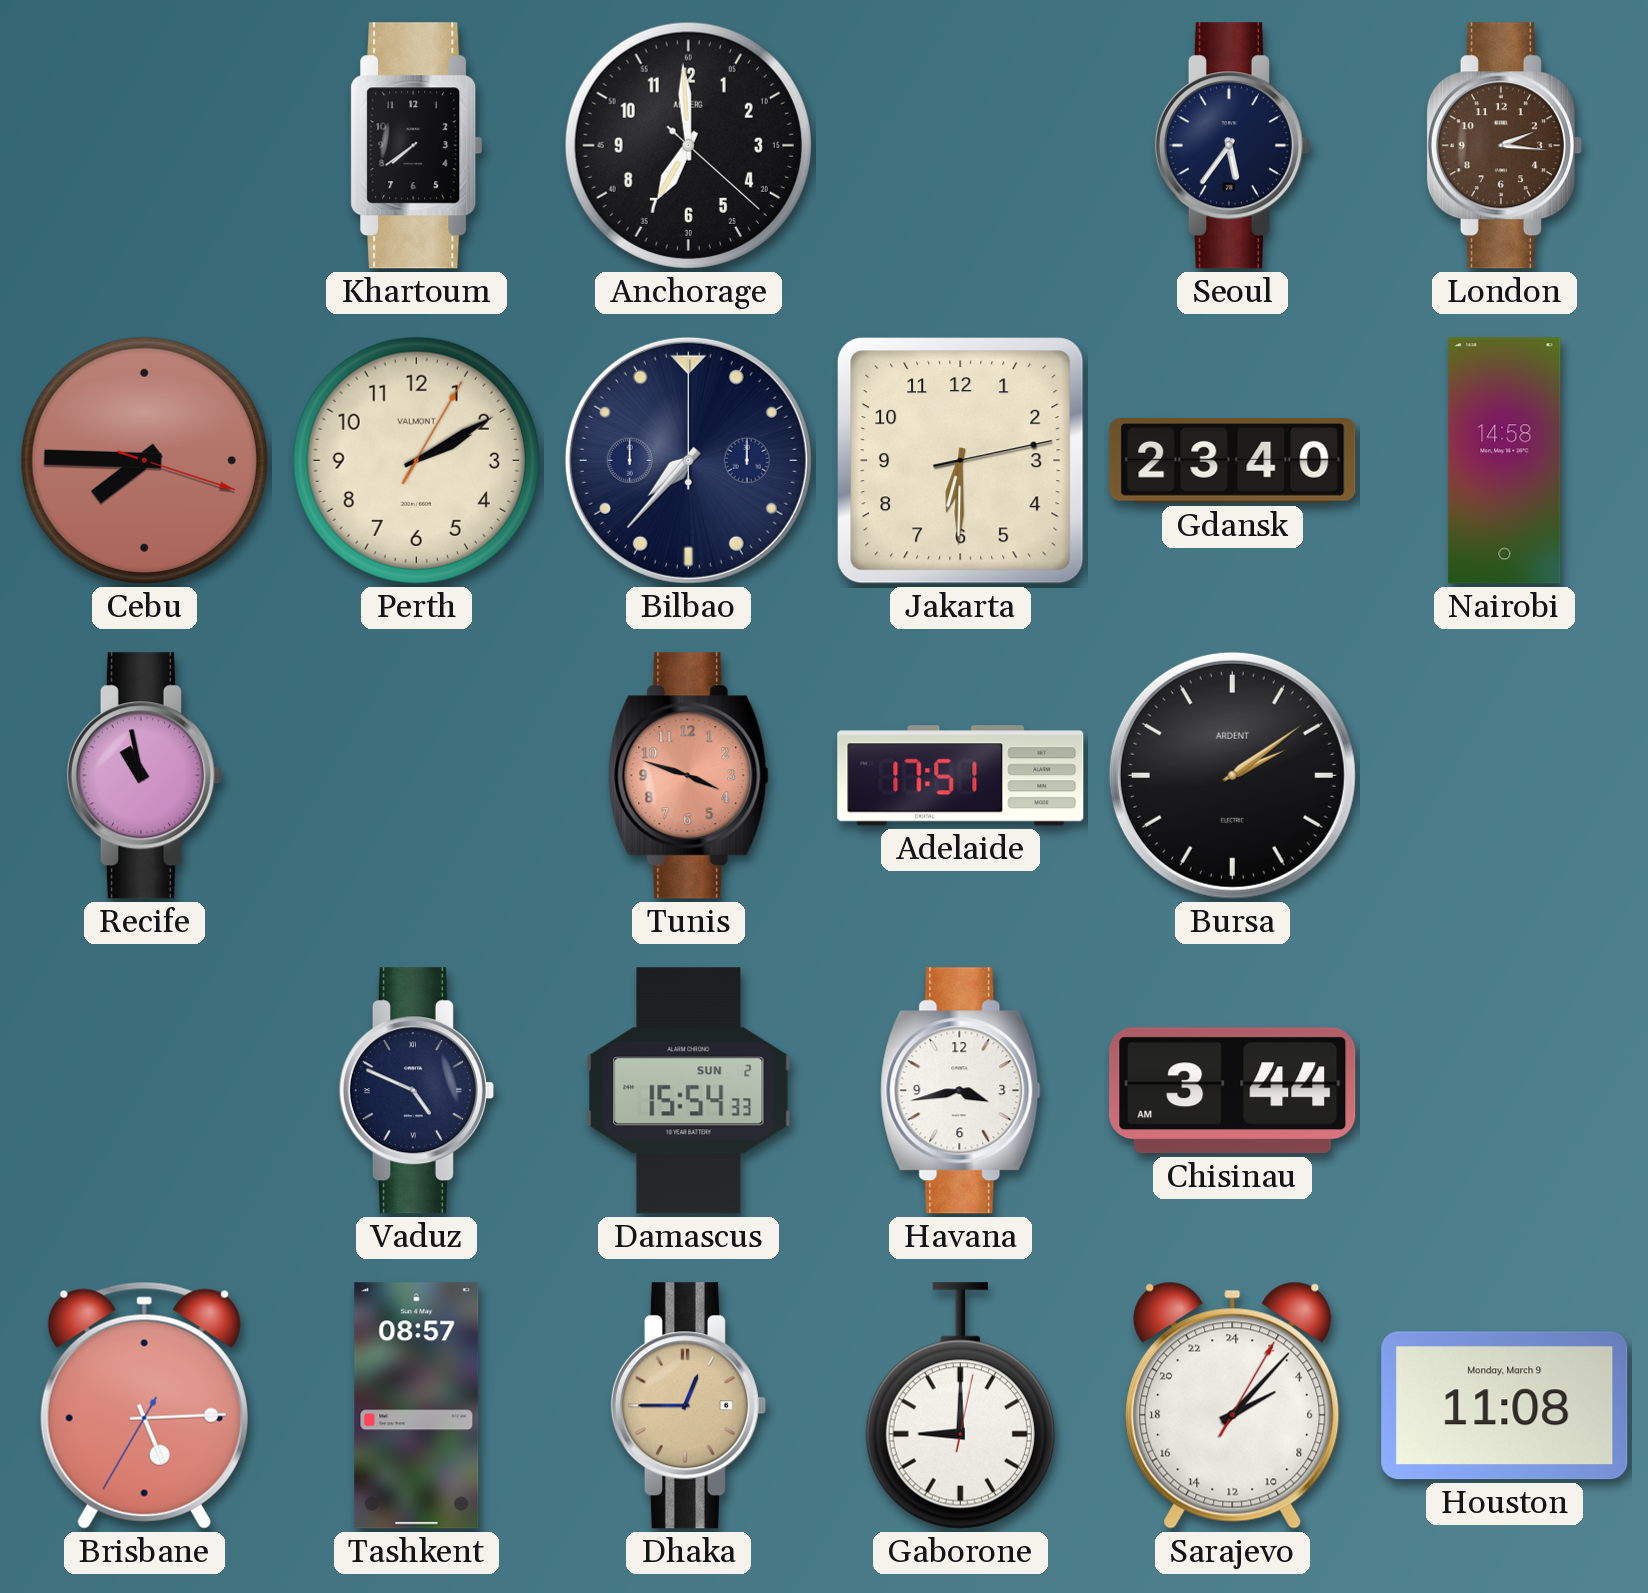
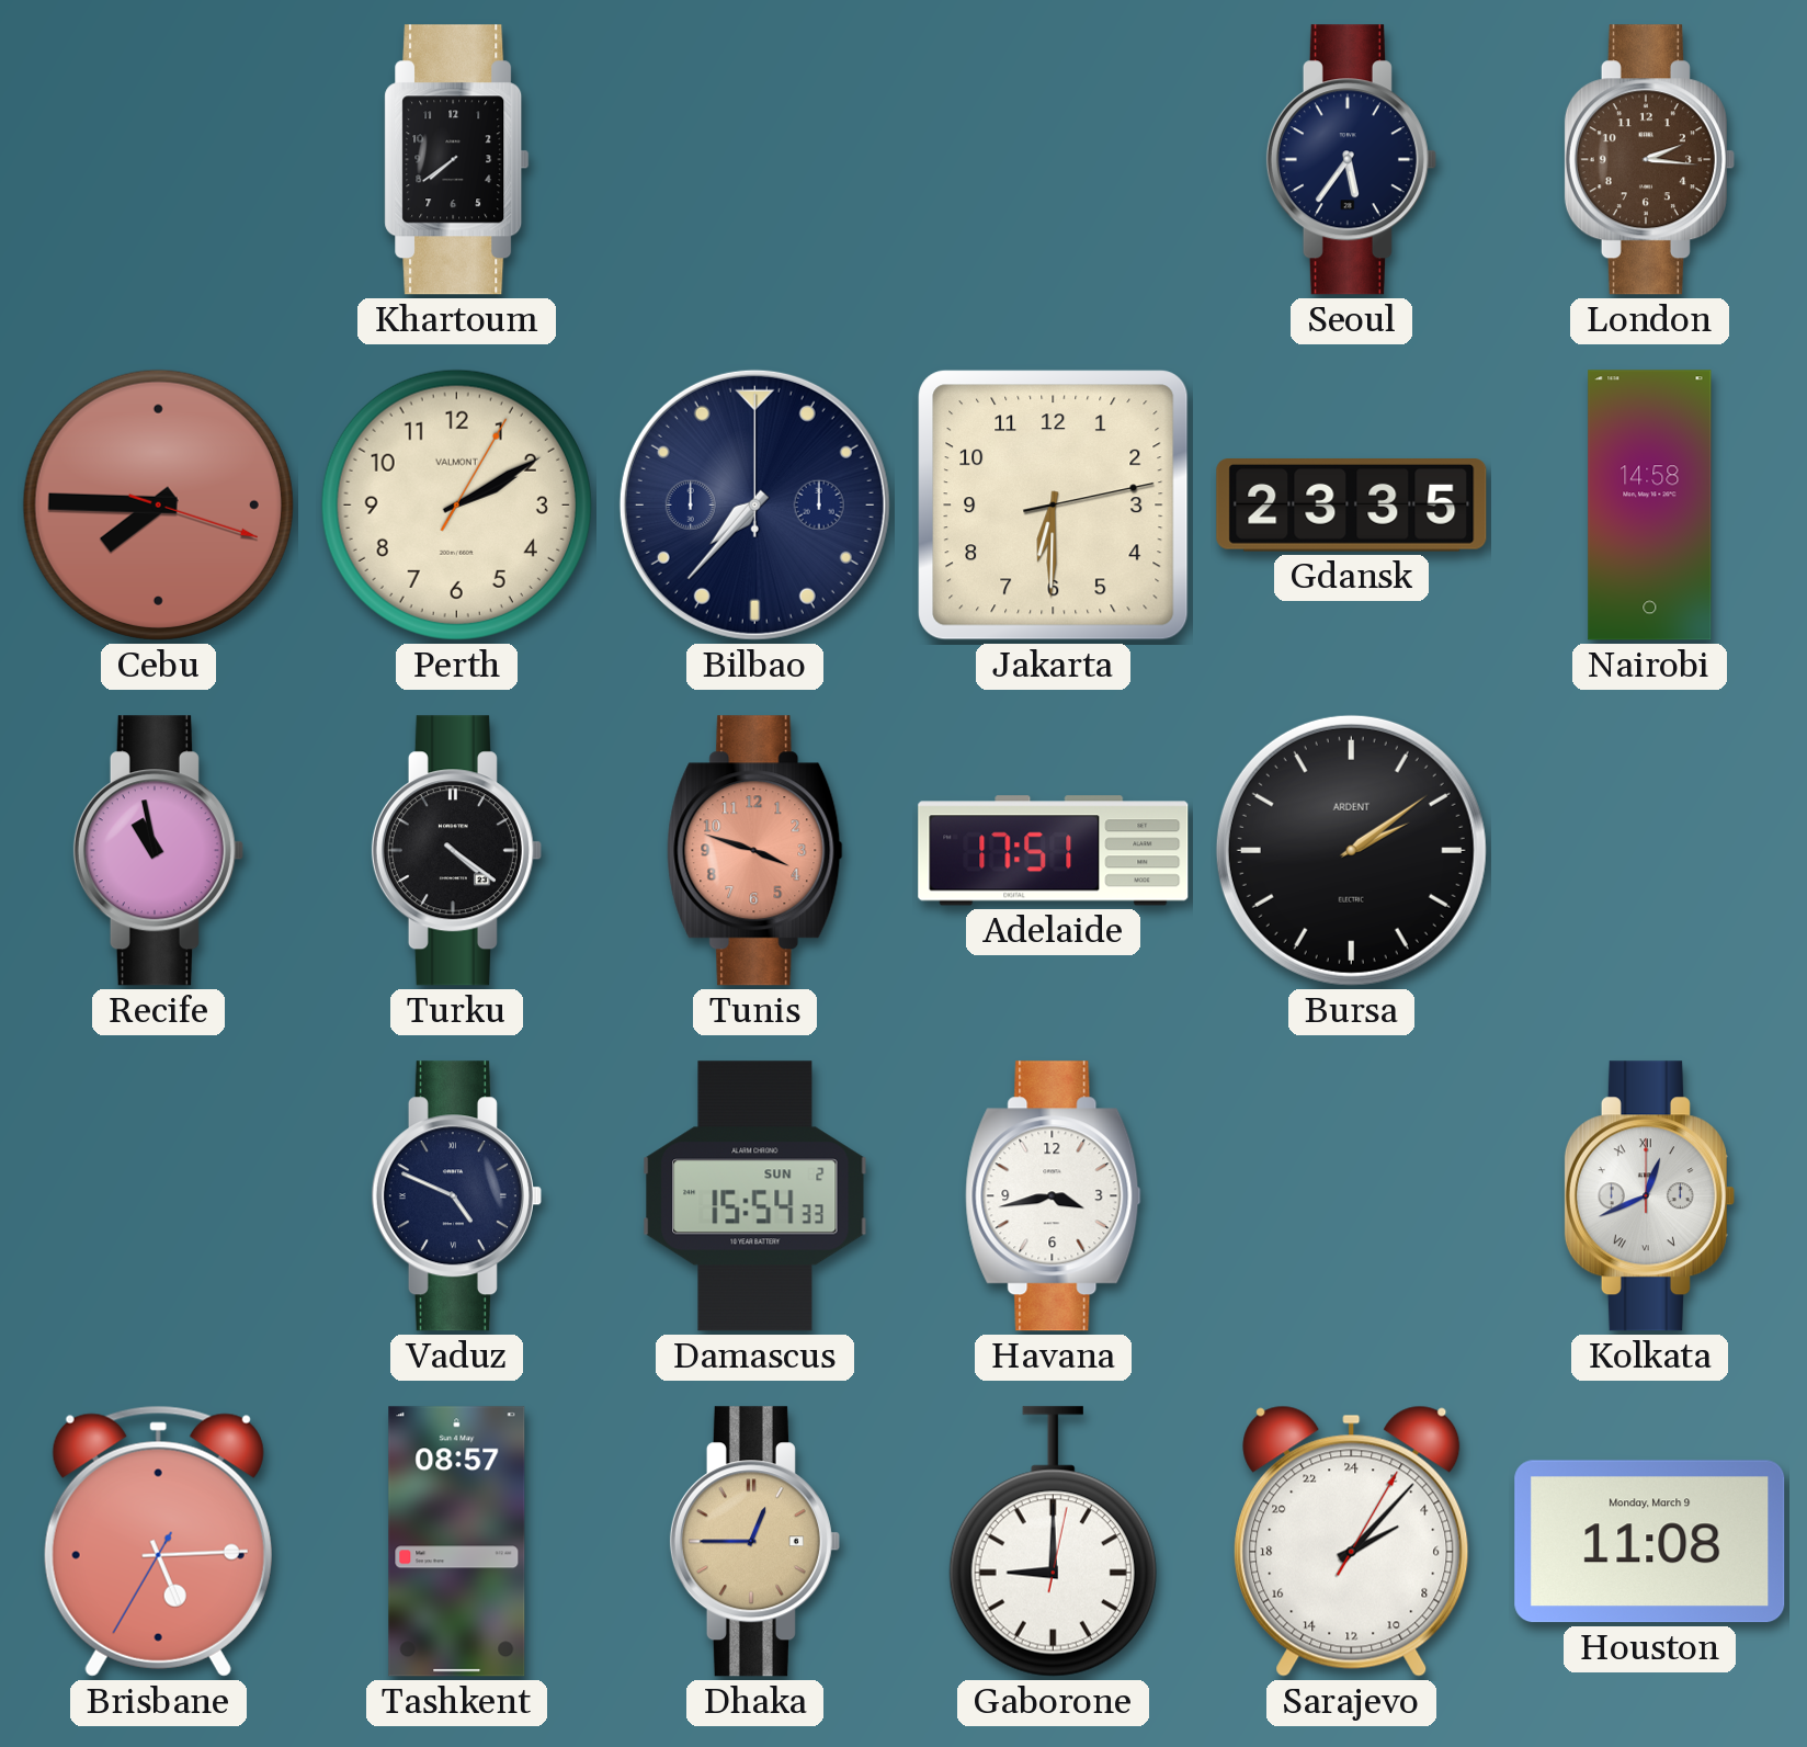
Anchorage: 6:59 -> none (688, 145)
Gdansk: 23:40 -> 23:35 (1352, 506)
Turku: none -> 4:21 (456, 851)
Chisinau: 3:44 -> none (1233, 1091)
Kolkata: none -> 12:41 (1649, 1196)
